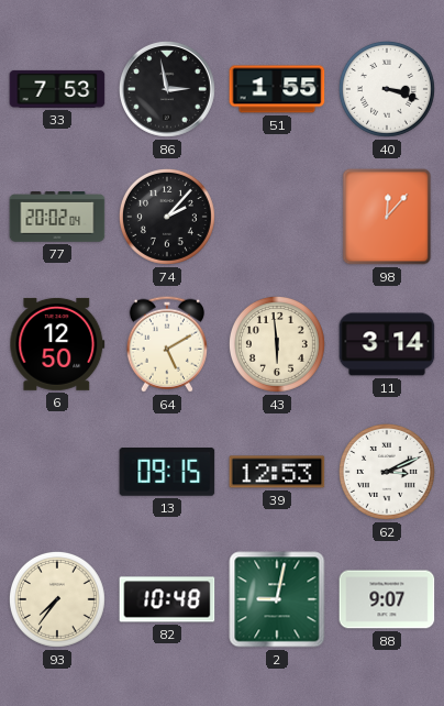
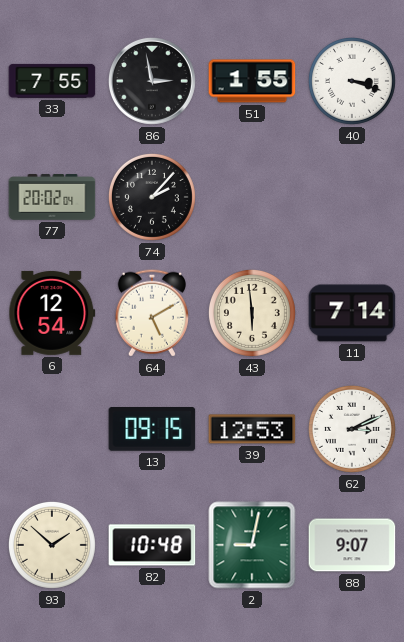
33: 7:53 -> 7:55 (52, 81)
98: 12:07 -> none (387, 217)
6: 12:50 -> 12:54 (52, 313)
11: 3:14 -> 7:14 (352, 313)
93: 7:36 -> 1:52 (52, 545)
